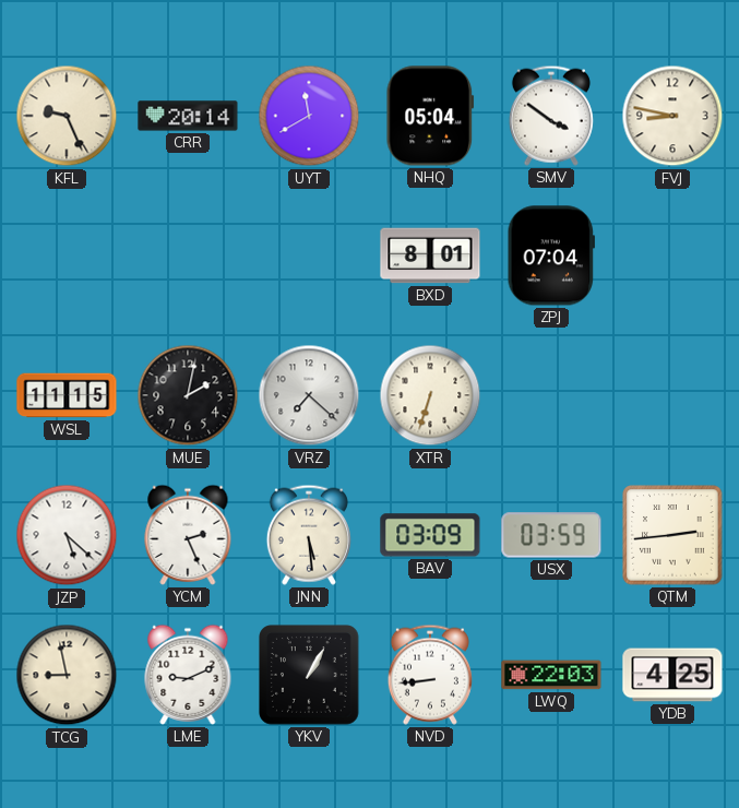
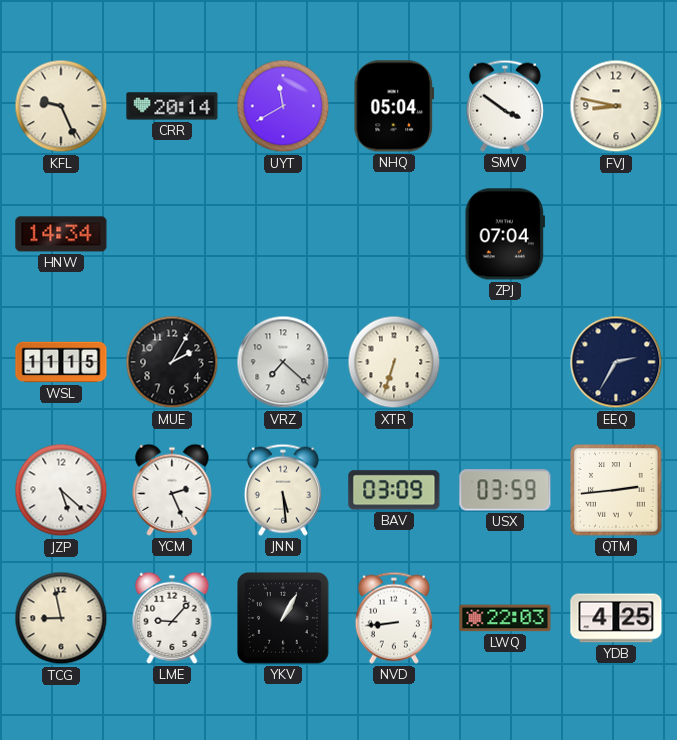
HNW: none -> 14:34 (61, 234)
BXD: 8:01 -> none (430, 256)
MUE: 2:02 -> 2:05 (172, 362)
EEQ: none -> 2:35 (616, 362)
LME: 9:11 -> 9:07 (172, 618)
